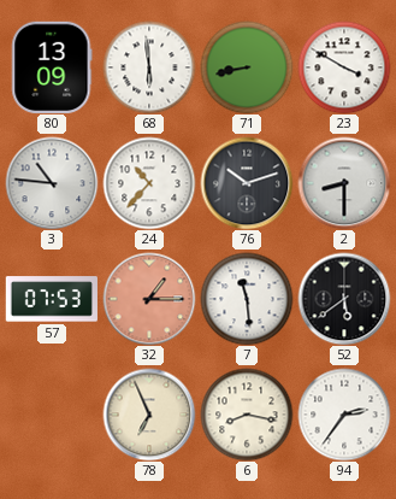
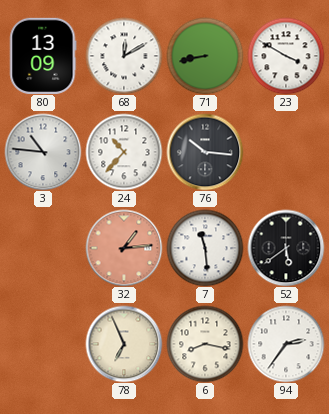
68: 5:59 -> 12:10 (124, 56)
76: 10:12 -> 10:16 (205, 152)
2: 8:30 -> none (344, 183)
57: 07:53 -> none (52, 299)
32: 1:15 -> 1:14 (124, 248)
